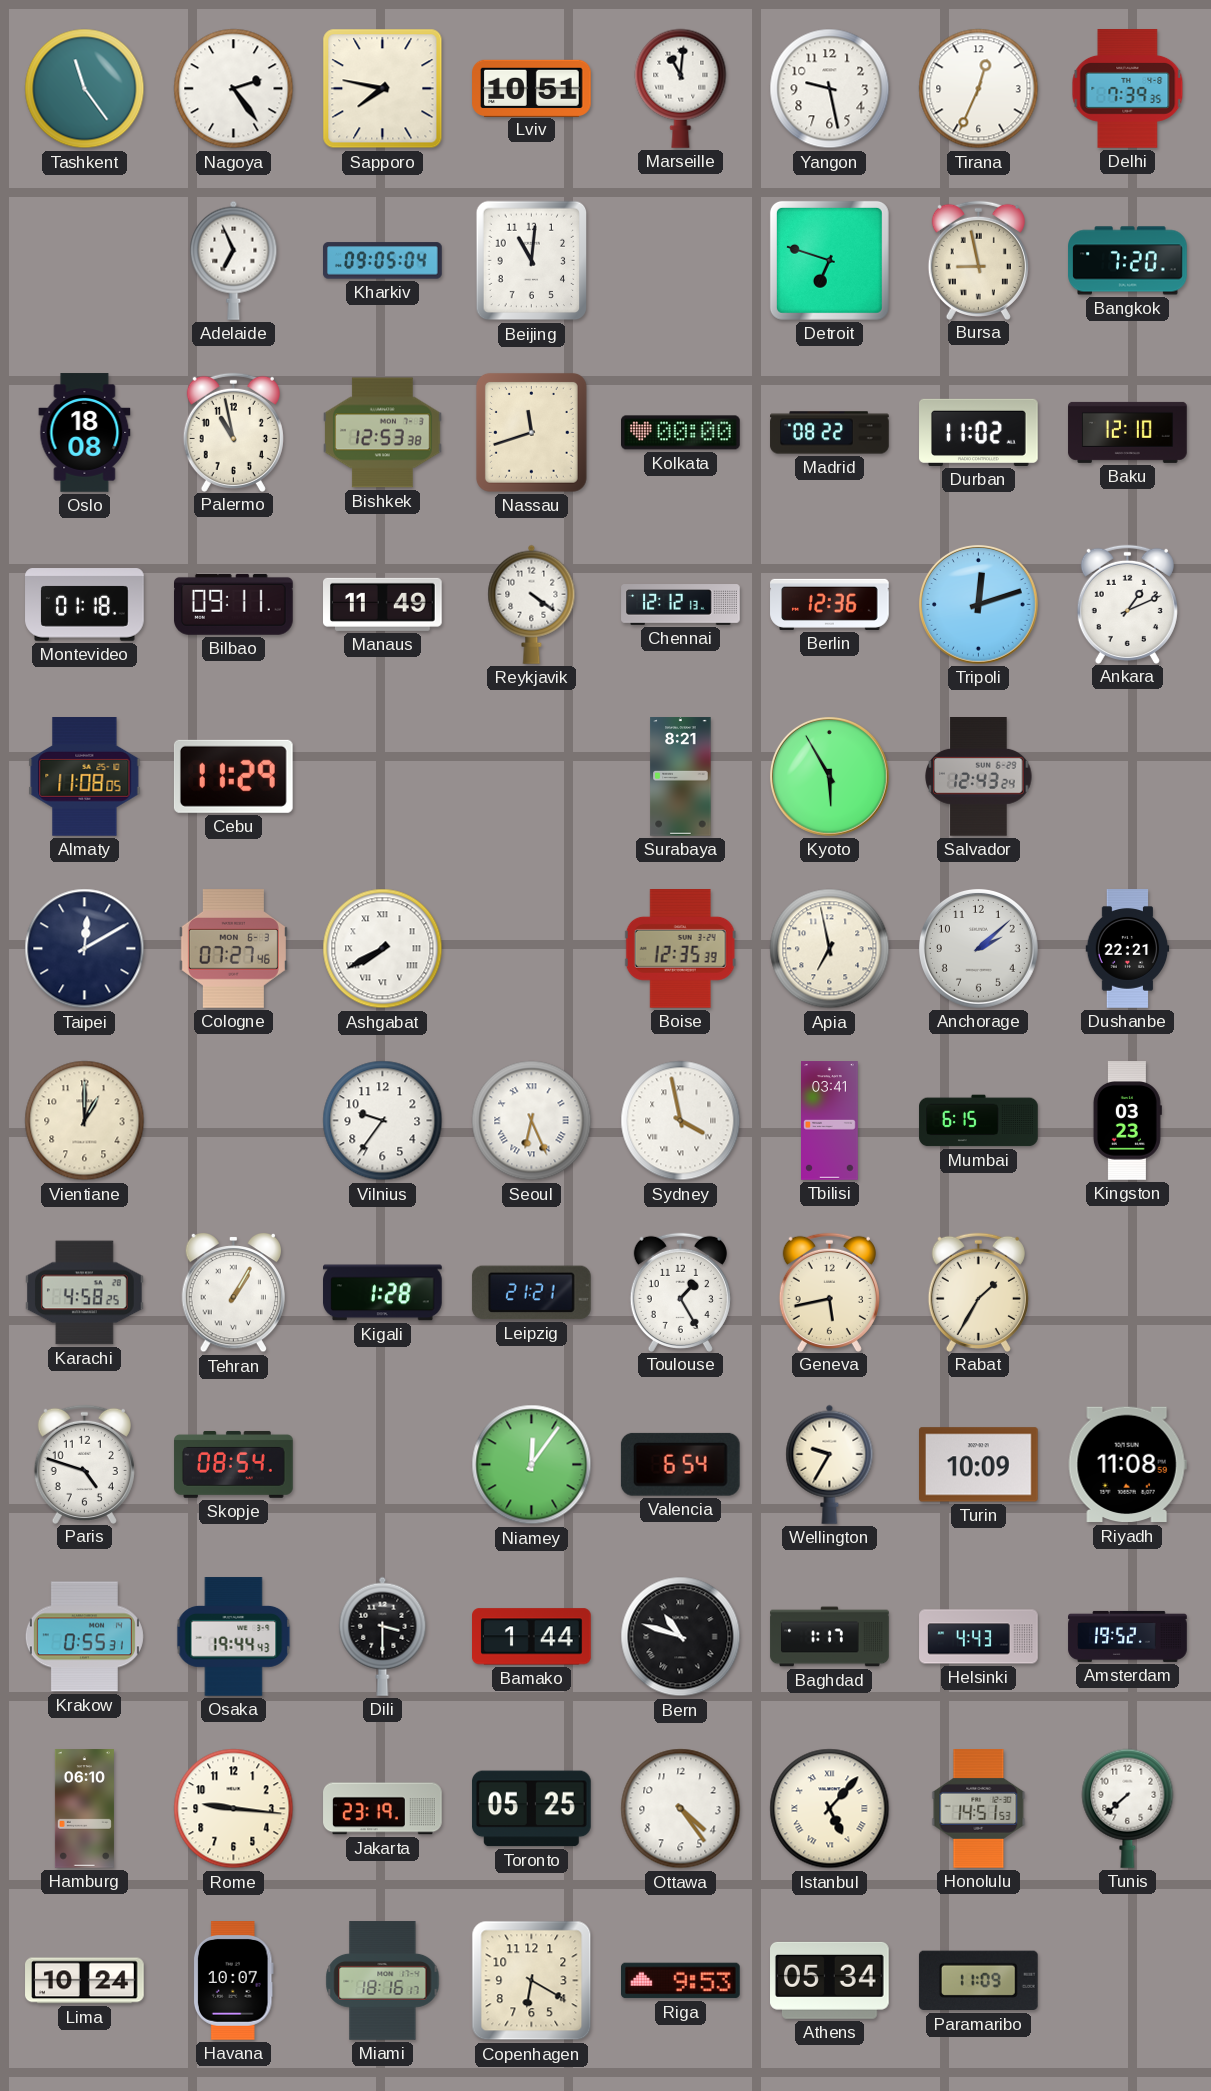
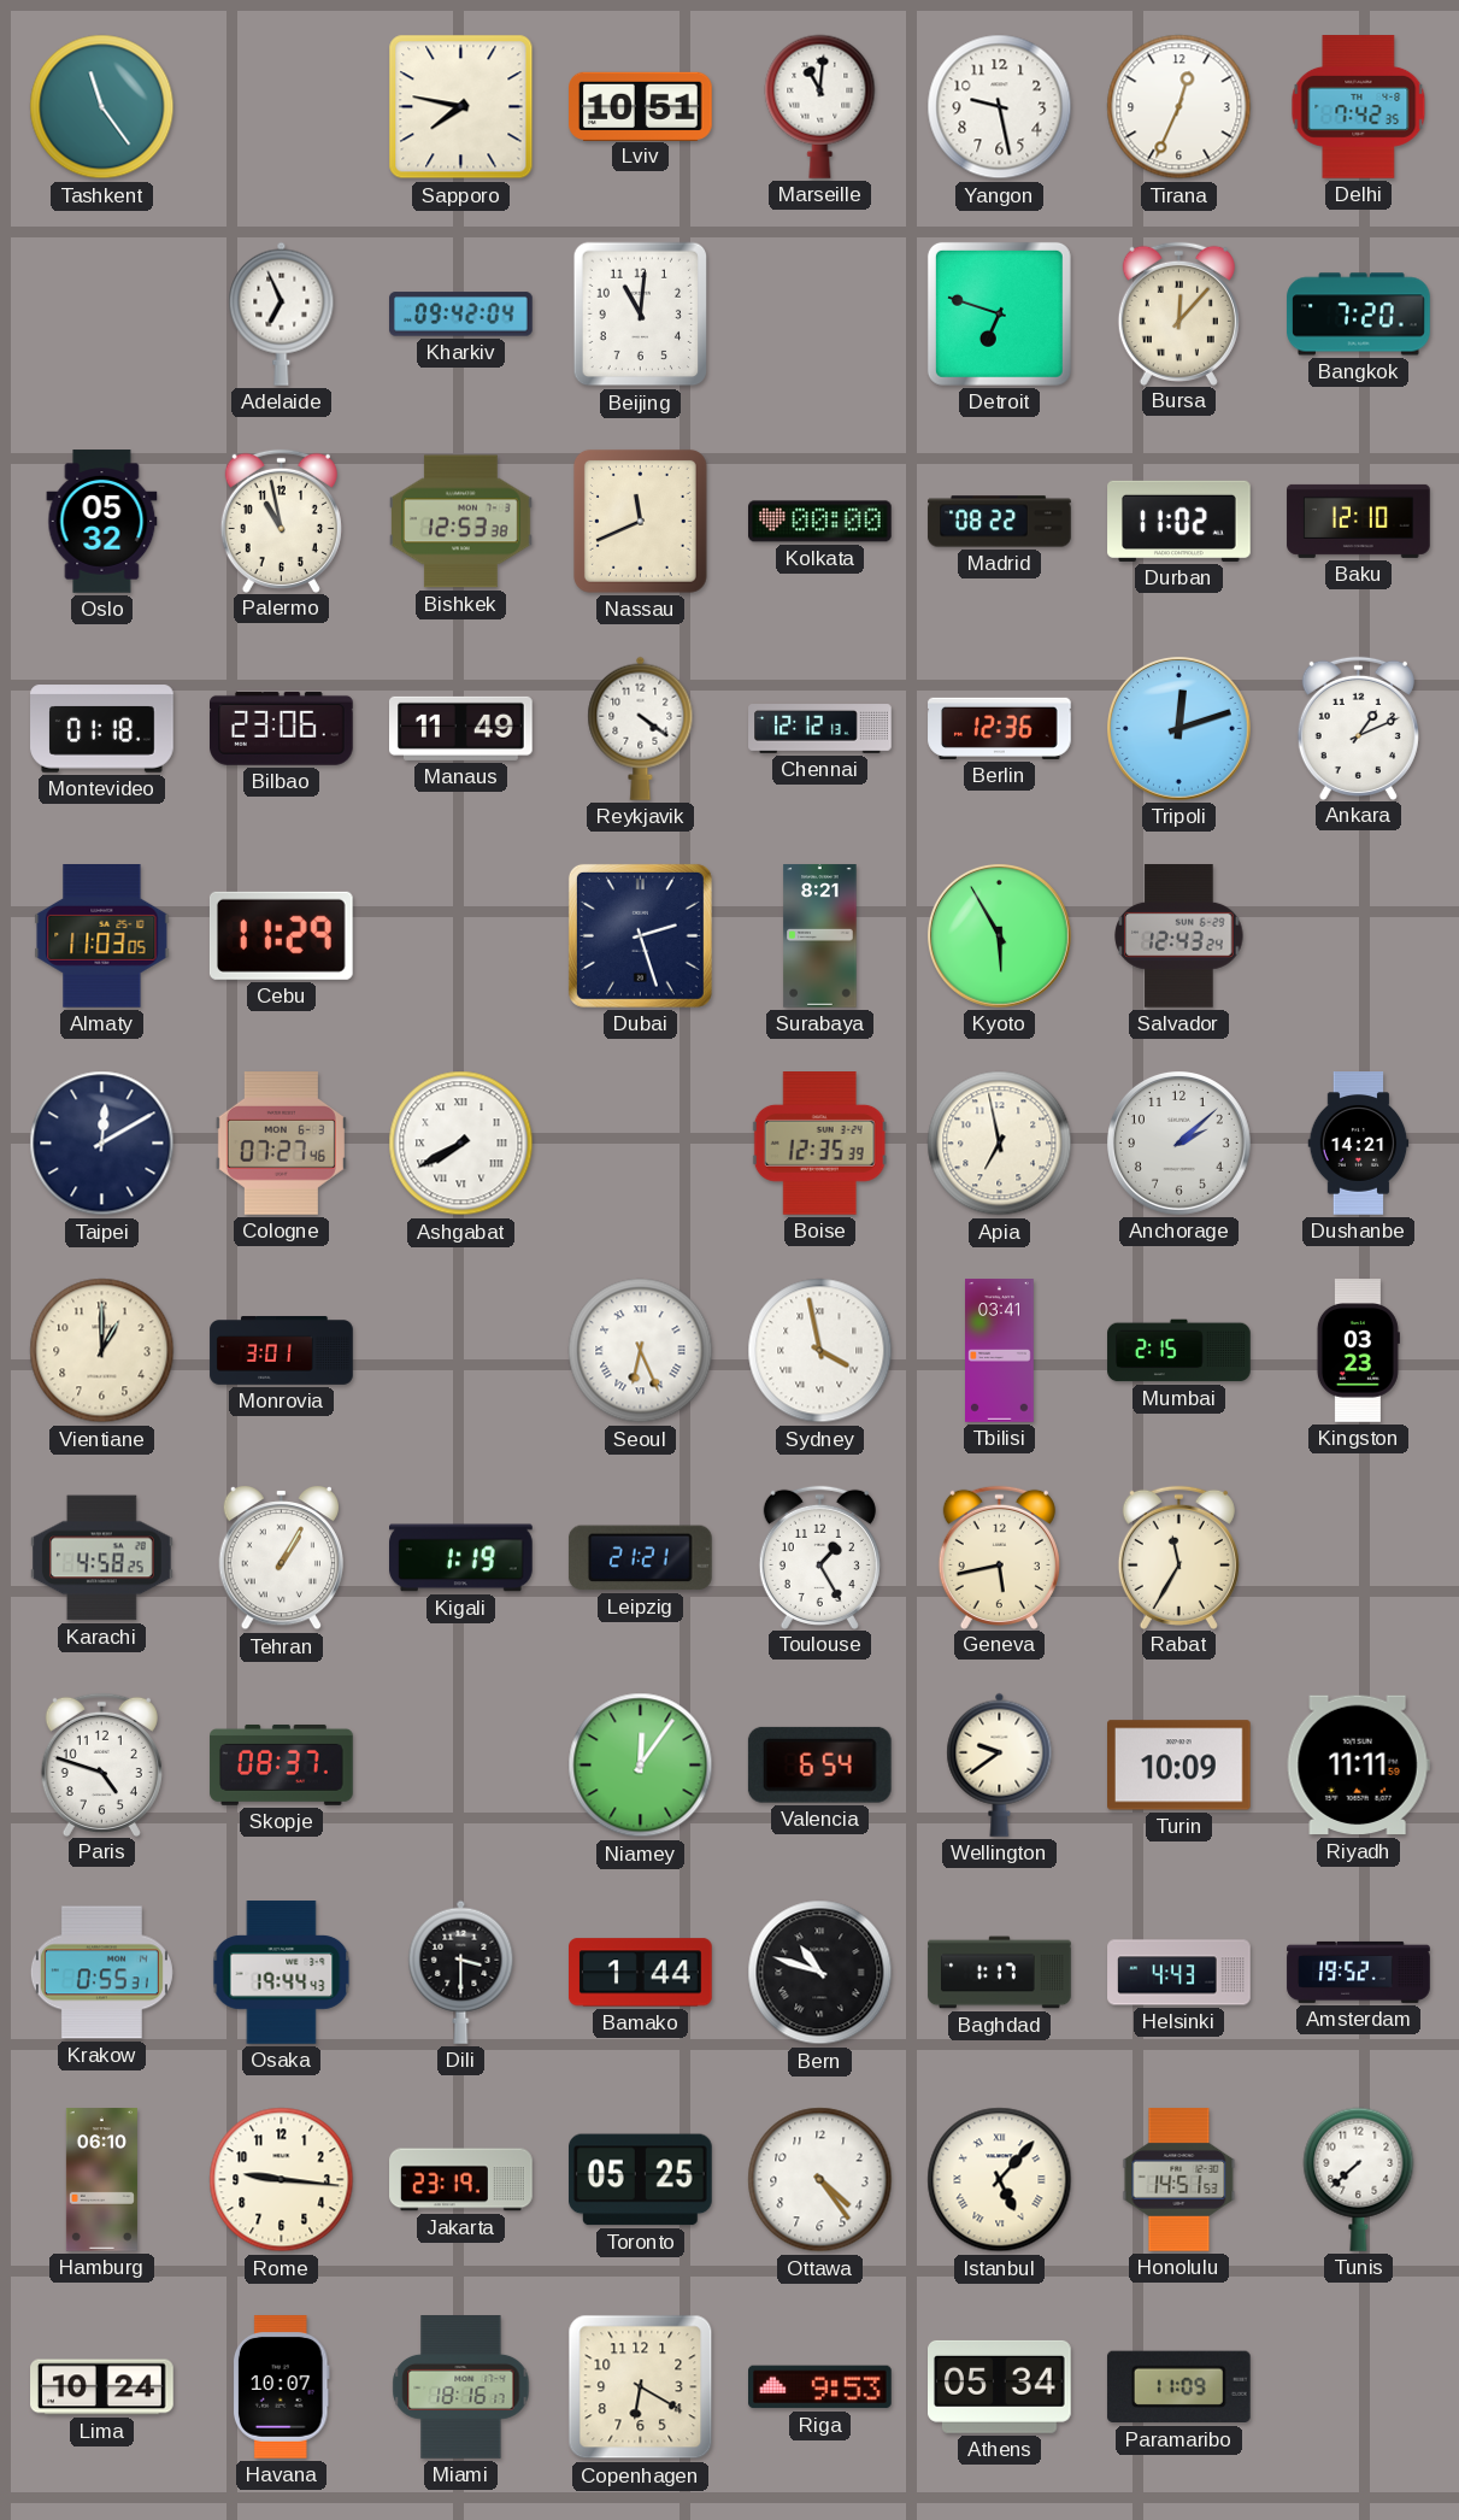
Nagoya: 2:24 -> none (234, 89)
Delhi: 7:39 -> 7:42 (1359, 107)
Kharkiv: 09:05 -> 09:42 (461, 315)
Bursa: 8:58 -> 12:07 (1178, 313)
Oslo: 18:08 -> 05:32 (102, 522)
Nassau: 11:42 -> 11:41 (640, 521)
Bilbao: 09:11 -> 23:06 (282, 728)
Almaty: 11:08 -> 11:03 (102, 936)
Dubai: none -> 2:27 (640, 935)
Dushanbe: 22:21 -> 14:21 (1359, 1144)
Monrovia: none -> 3:01 (282, 1351)
Vilnius: 9:36 -> none (383, 1121)
Mumbai: 6:15 -> 2:15 (1179, 1351)
Kigali: 1:28 -> 1:19 (461, 1558)
Rabat: 1:35 -> 11:35 (1178, 1557)
Skopje: 08:54 -> 08:37 (282, 1764)
Wellington: 9:35 -> 9:39 (1000, 1764)
Riyadh: 11:08 -> 11:11 (1358, 1766)
